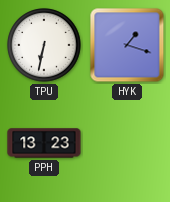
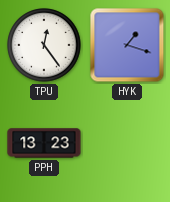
TPU: 6:32 -> 12:24 (44, 45)
